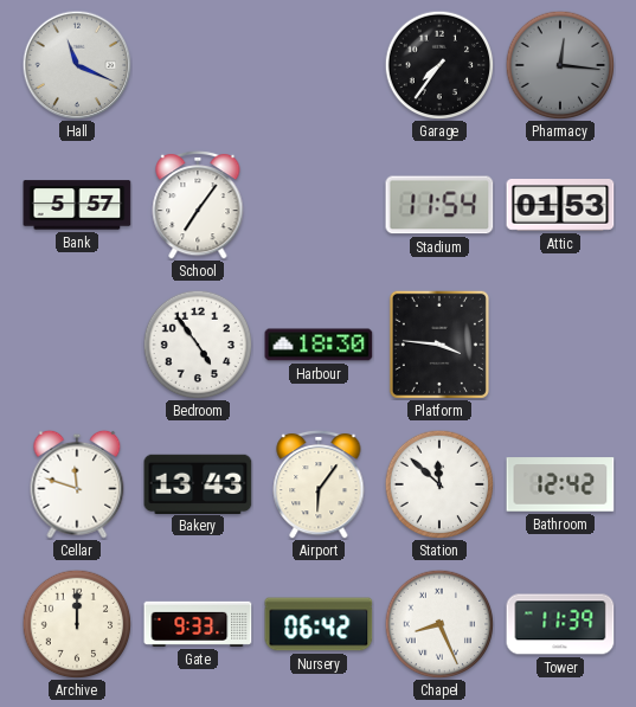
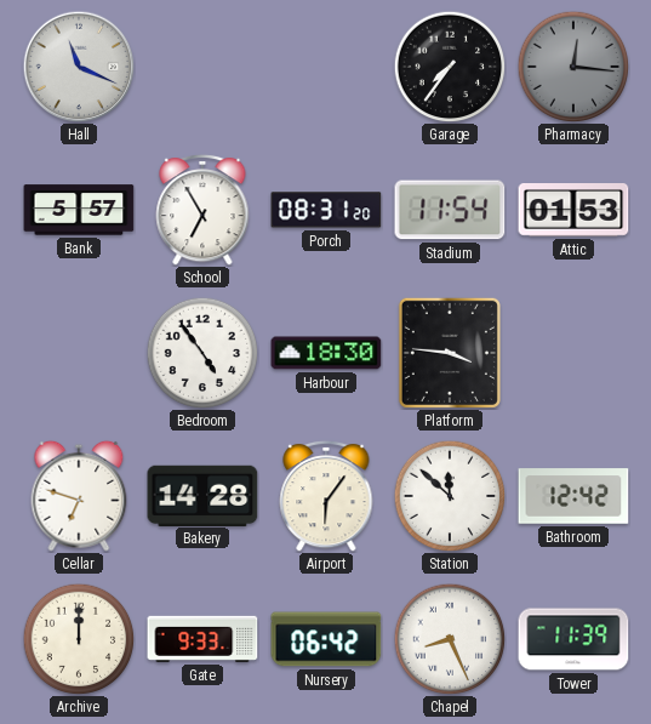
School: 7:06 -> 6:55 (202, 210)
Porch: none -> 08:31 (326, 210)
Cellar: 11:48 -> 6:48 (79, 496)
Bakery: 13:43 -> 14:28 (202, 495)
